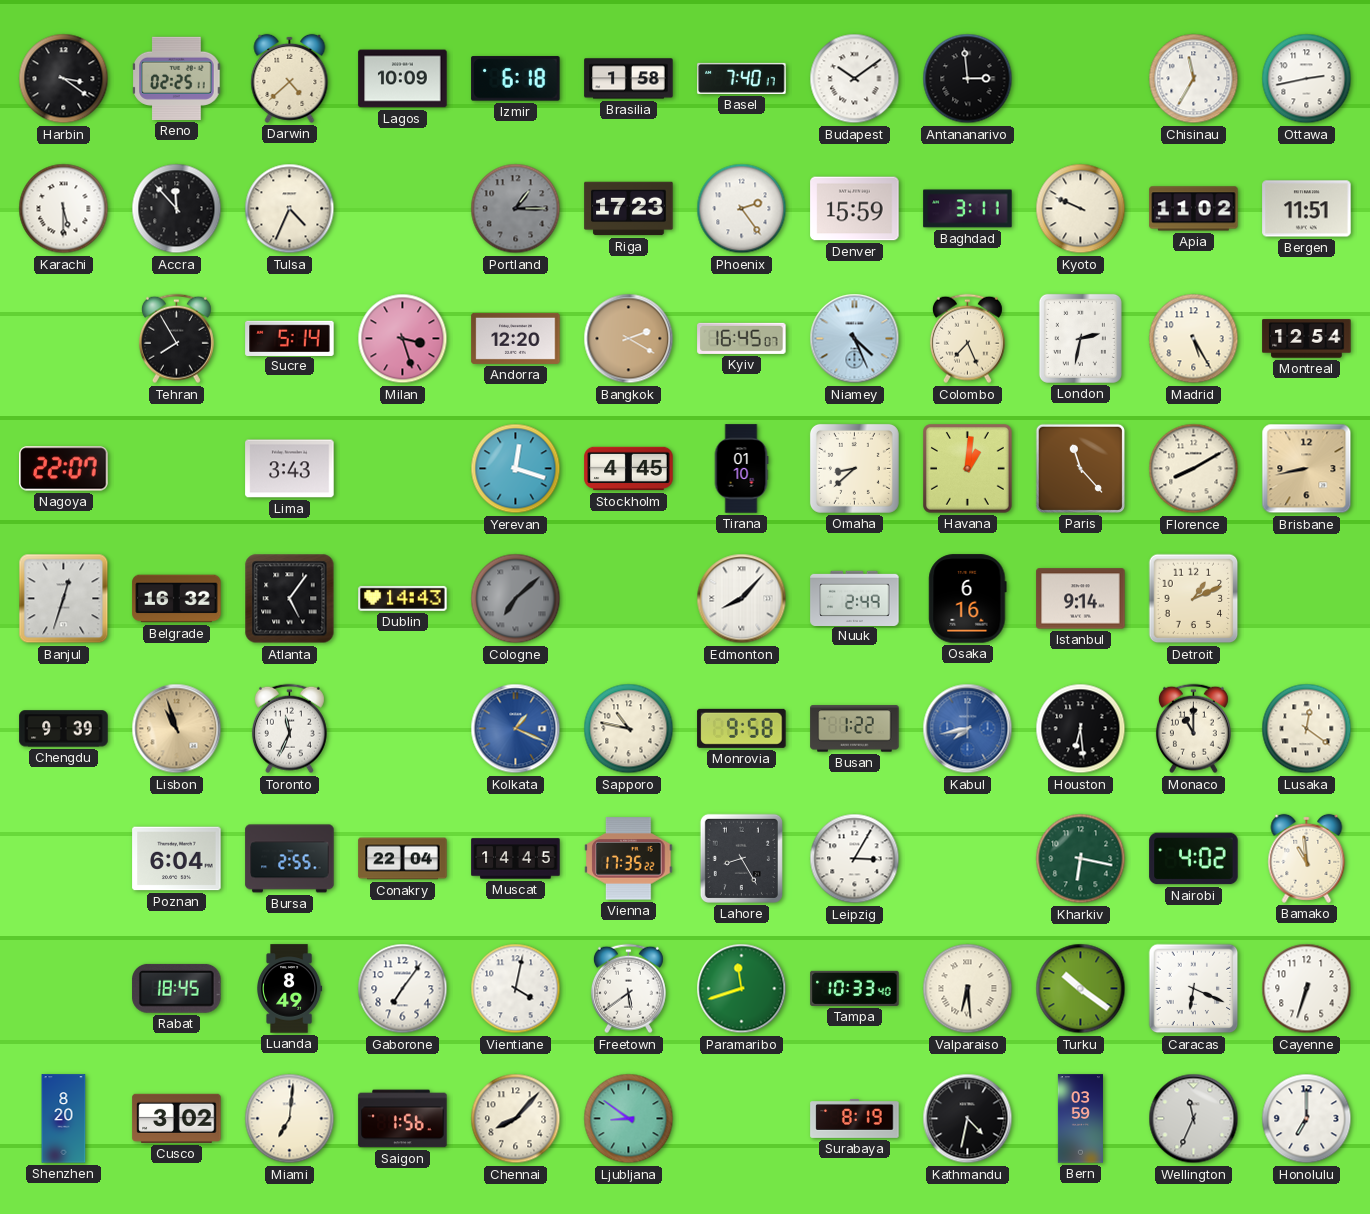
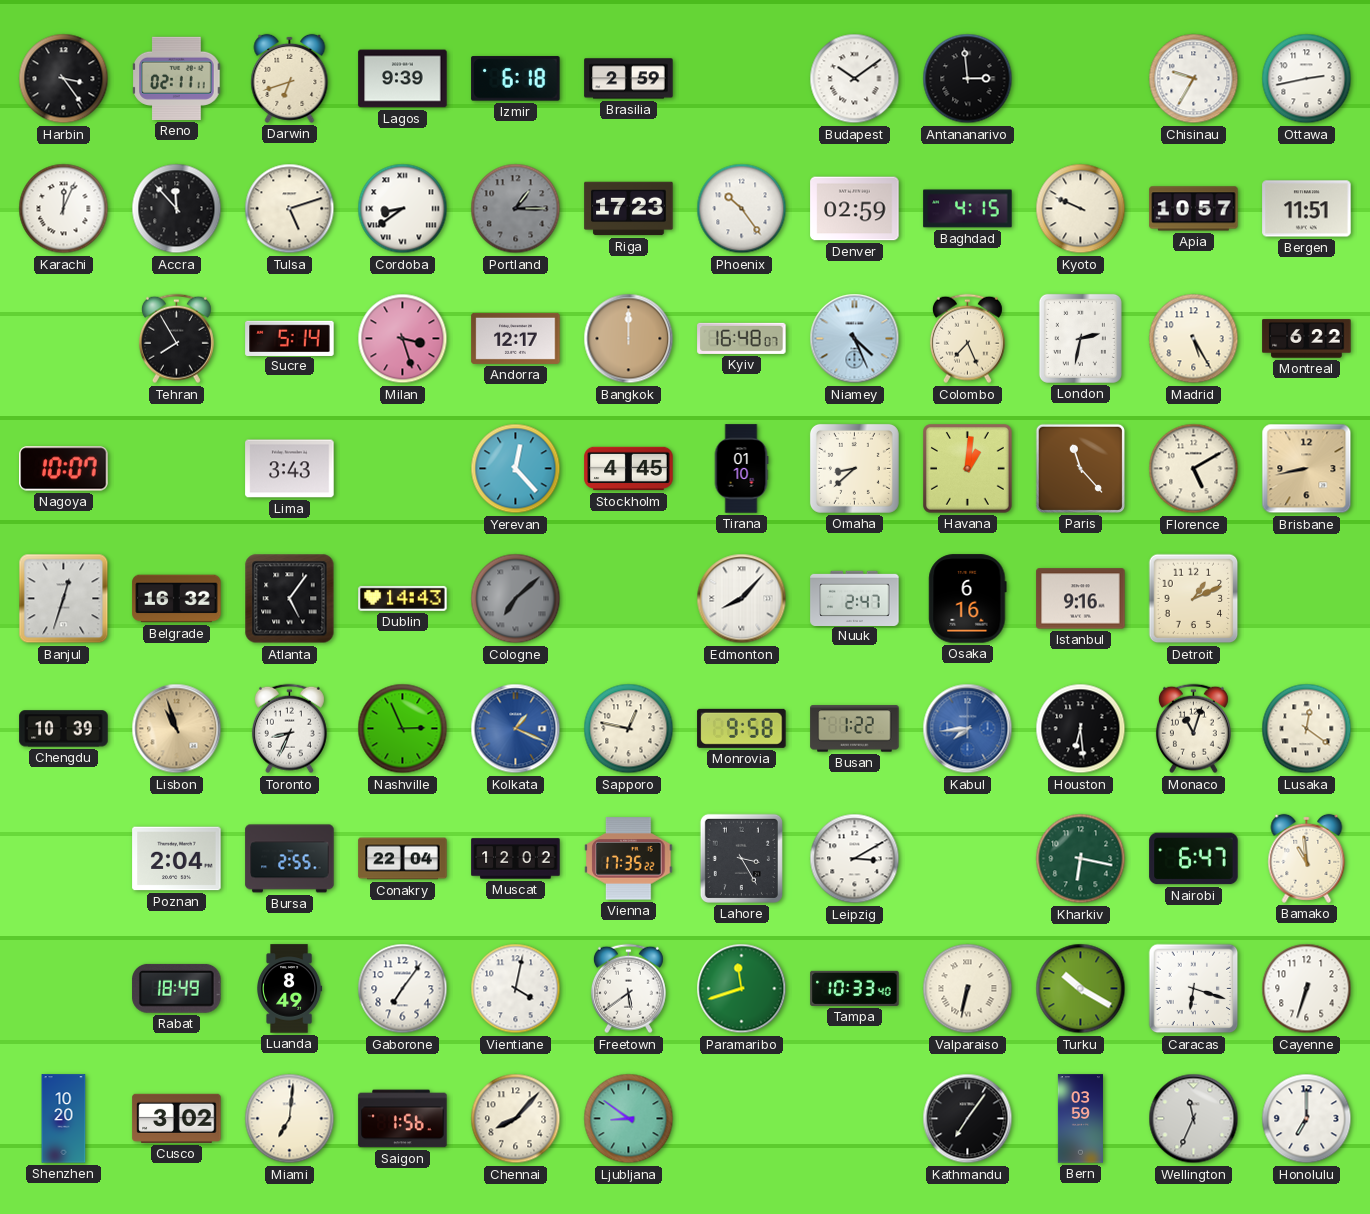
Harbin: 3:21 -> 3:24 (64, 79)
Reno: 02:25 -> 02:11 (177, 78)
Darwin: 4:38 -> 6:42 (290, 78)
Lagos: 10:09 -> 9:39 (403, 79)
Brasilia: 1:58 -> 2:59 (629, 79)
Basel: 7:40 -> none (742, 78)
Chisinau: 11:35 -> 9:35 (1194, 79)
Karachi: 5:30 -> 12:04 (64, 209)
Tulsa: 4:34 -> 5:12 (290, 209)
Cordoba: none -> 8:39 (403, 209)
Phoenix: 2:24 -> 10:24 (742, 209)
Denver: 15:59 -> 02:59 (855, 209)
Baghdad: 3:11 -> 4:15 (968, 209)
Apia: 11:02 -> 10:57 (1194, 209)
Andorra: 12:20 -> 12:17 (516, 338)
Bangkok: 2:20 -> 12:00 (629, 339)
Kyiv: 16:45 -> 16:48 (742, 338)
Montreal: 12:54 -> 6:22 (1307, 339)
Nagoya: 22:07 -> 10:07 (64, 469)
Yerevan: 12:18 -> 12:23 (516, 469)
Florence: 8:10 -> 5:10 (1194, 469)
Nuuk: 2:49 -> 2:47 (855, 598)
Istanbul: 9:14 -> 9:16 (1081, 599)
Chengdu: 9:39 -> 10:39 (64, 729)
Toronto: 11:34 -> 8:34 (289, 729)
Nashville: none -> 2:56 (403, 729)
Sapporo: 10:47 -> 12:47 (629, 729)
Kabul: 7:43 -> 7:44 (968, 729)
Monaco: 11:00 -> 11:03 (1193, 729)
Poznan: 6:04 -> 2:04 (177, 859)
Muscat: 14:45 -> 12:02 (516, 859)
Lahore: 8:25 -> 3:25 (741, 858)
Leipzig: 3:05 -> 3:10 (855, 859)
Nairobi: 4:02 -> 6:47 (1194, 859)
Rabat: 18:45 -> 18:49 (177, 988)
Valparaiso: 6:29 -> 6:32 (968, 989)
Turku: 10:21 -> 10:20 (1081, 989)
Caracas: 6:19 -> 6:18 (1194, 989)
Shenzhen: 8:20 -> 10:20 (64, 1119)
Surabaya: 8:19 -> none (855, 1118)
Kathmandu: 4:32 -> 7:06 (968, 1119)
